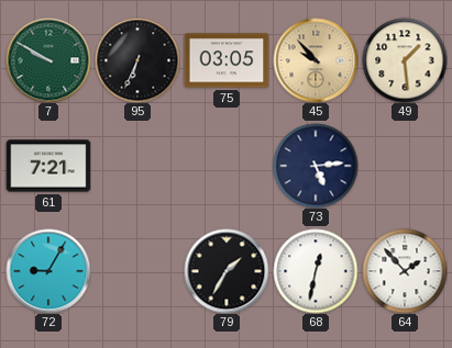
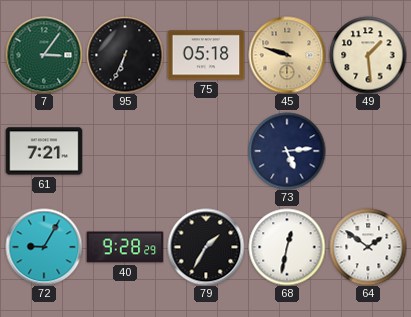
7: 9:50 -> 3:06 (44, 55)
75: 03:05 -> 05:18 (206, 55)
45: 9:53 -> 9:48 (287, 55)
40: none -> 9:28 (125, 247)
64: 1:53 -> 1:51 (368, 247)
